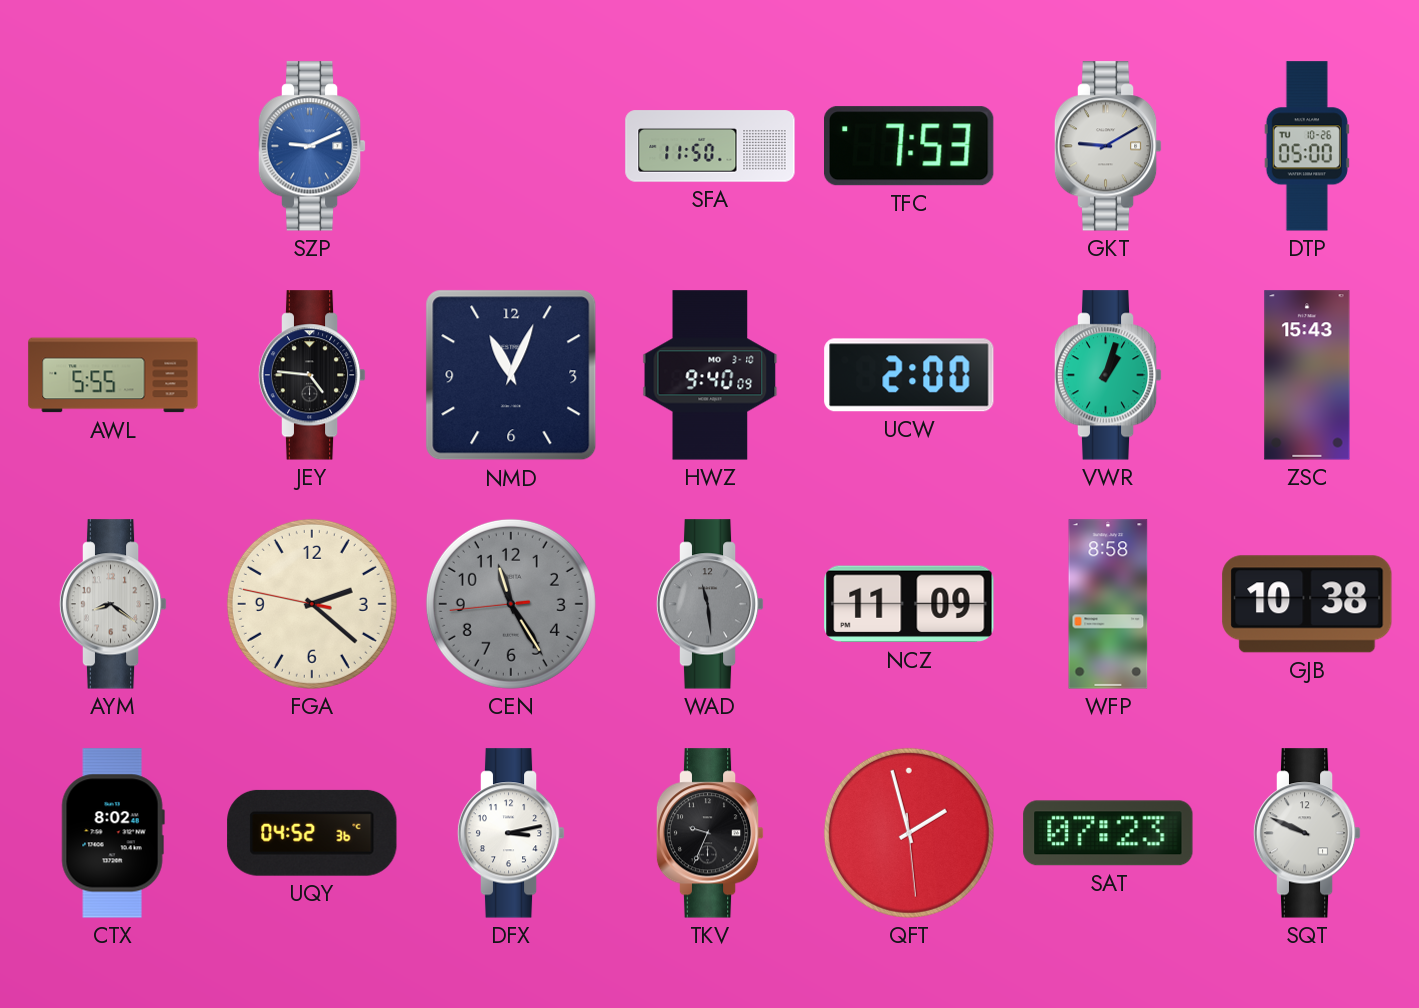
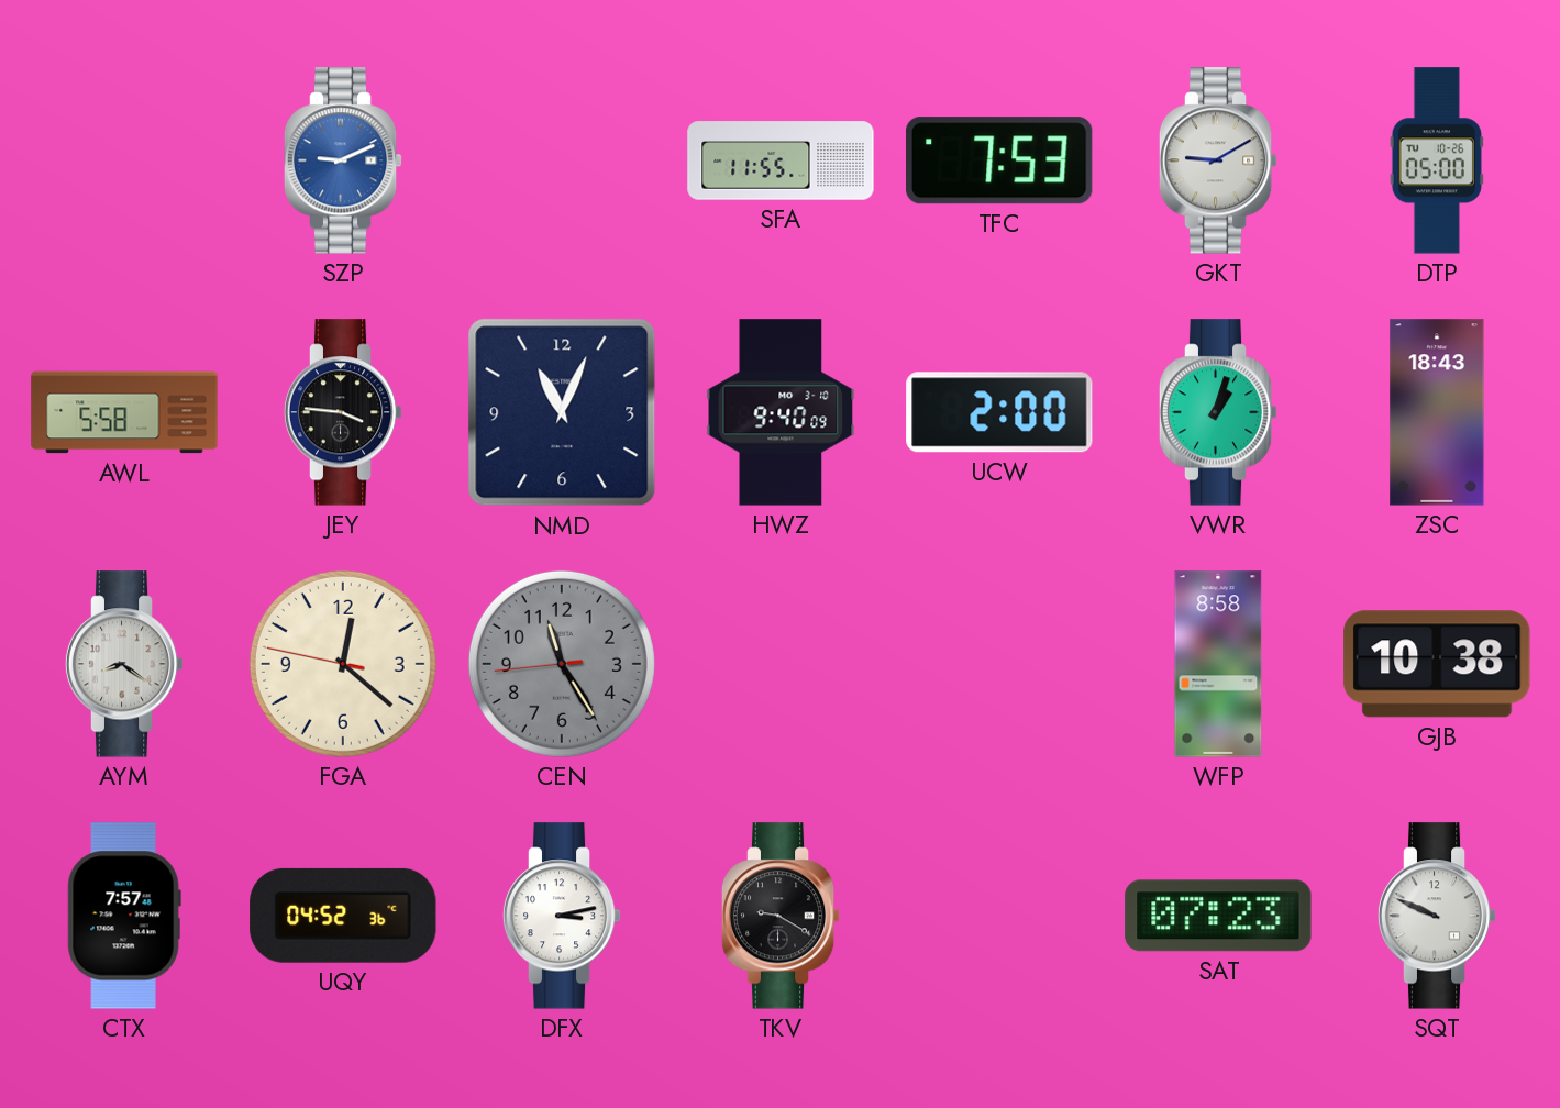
SFA: 11:50 -> 11:55 (781, 160)
AWL: 5:55 -> 5:58 (124, 412)
JEY: 4:46 -> 3:46 (343, 412)
ZSC: 15:43 -> 18:43 (1437, 412)
FGA: 2:21 -> 12:21 (343, 664)
WAD: 11:29 -> none (710, 604)
NCZ: 11:09 -> none (909, 604)
CTX: 8:02 -> 7:57 (124, 916)
TKV: 9:34 -> 9:20 (781, 916)
QFT: 1:57 -> none (909, 833)
